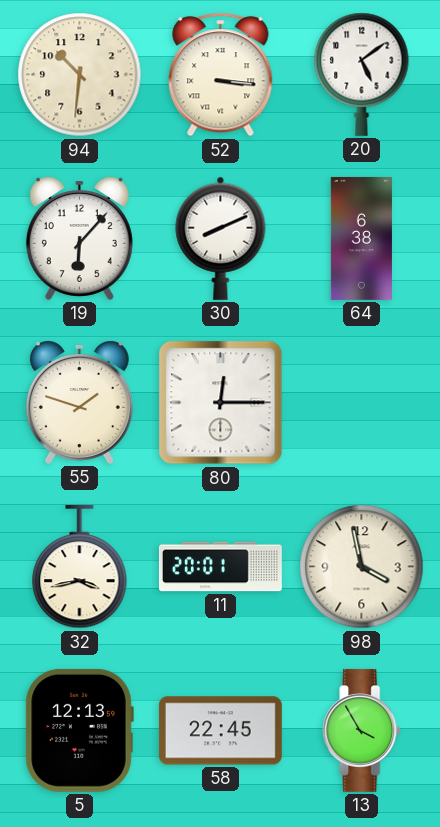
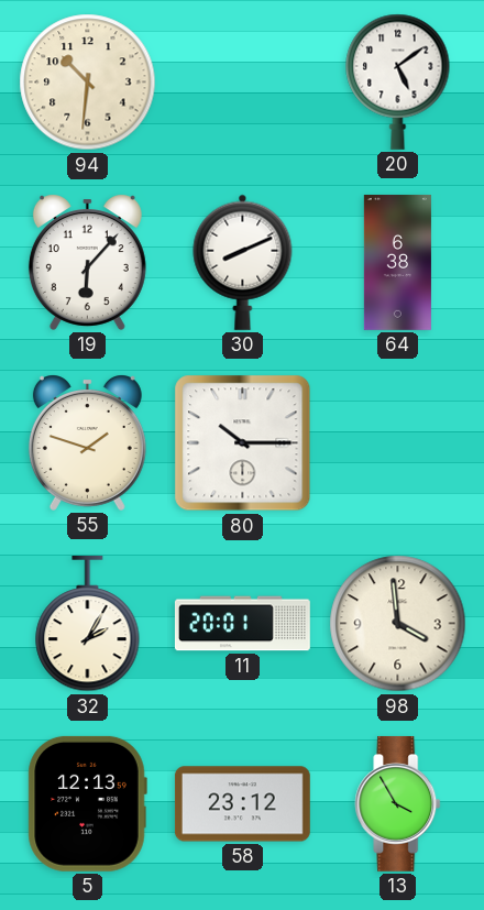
52: 3:16 -> none (221, 75)
80: 12:15 -> 10:15 (243, 443)
32: 3:43 -> 2:05 (88, 624)
98: 3:58 -> 3:59 (398, 624)
58: 22:45 -> 23:12 (242, 804)
